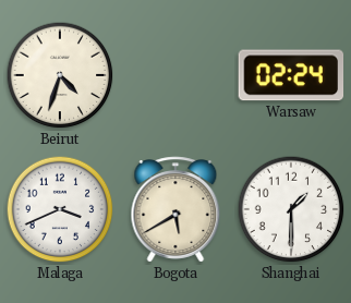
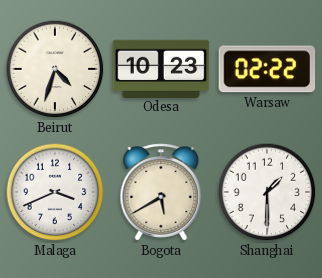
Odesa: none -> 10:23 (161, 68)
Warsaw: 02:24 -> 02:22 (267, 69)
